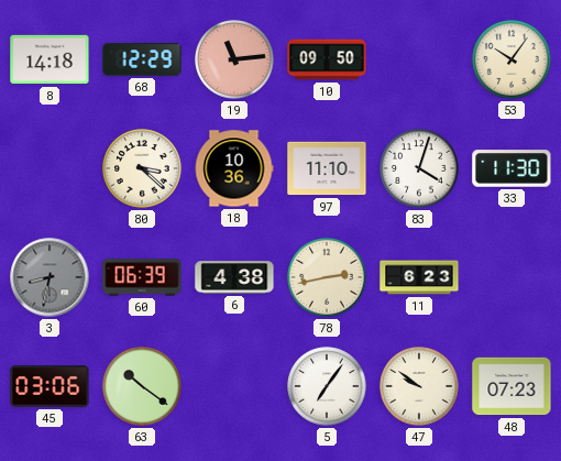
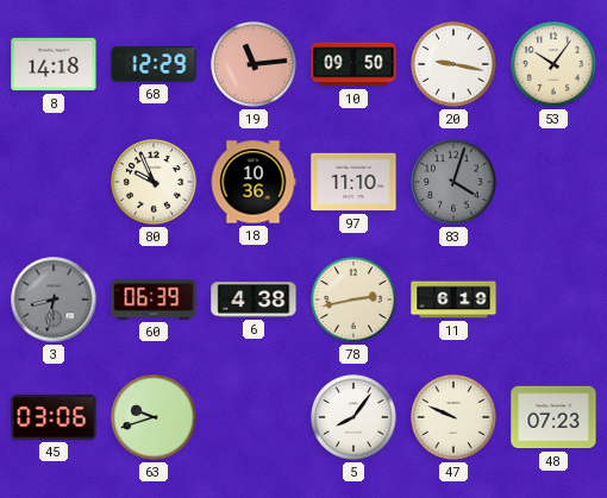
20: none -> 9:17 (453, 64)
80: 3:22 -> 9:56 (154, 182)
83 dial: white -> grey (453, 182)
33: 11:30 -> none (512, 168)
11: 6:23 -> 6:19 (453, 300)
63: 10:21 -> 9:42 (154, 417)
5: 7:06 -> 8:06 (353, 417)
47: 9:51 -> 9:49 (453, 417)
